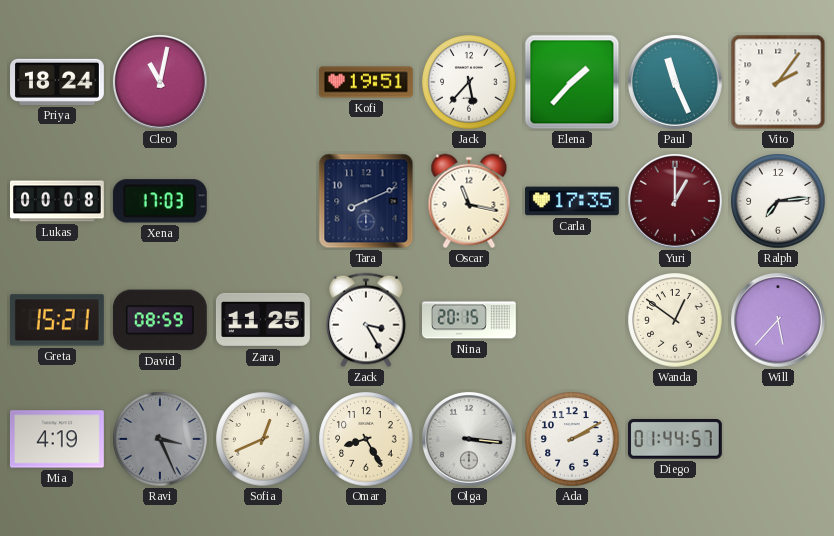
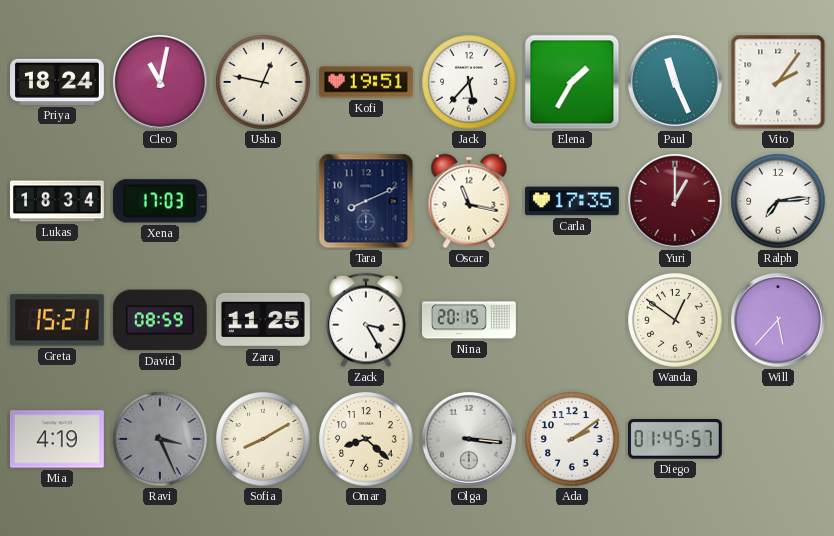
Usha: none -> 12:47 (263, 82)
Elena: 1:37 -> 1:35 (572, 82)
Lukas: 00:08 -> 18:34 (58, 201)
Sofia: 12:41 -> 8:10 (263, 439)
Omar: 8:25 -> 8:22 (366, 439)
Ada: 2:10 -> 2:09 (572, 439)
Diego: 01:44 -> 01:45 (675, 439)
